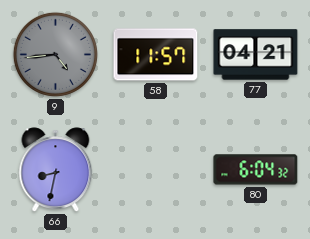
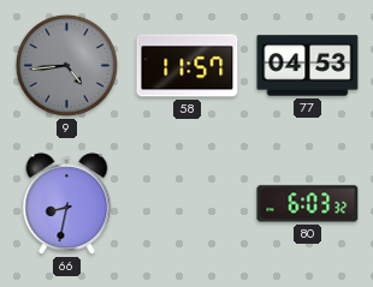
77: 04:21 -> 04:53 (308, 66)
80: 6:04 -> 6:03 (308, 204)
